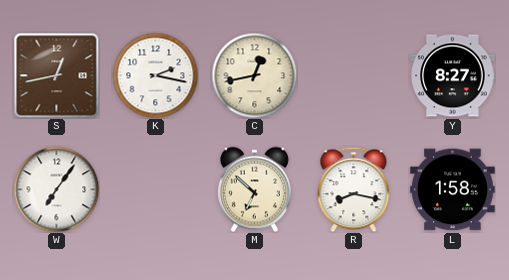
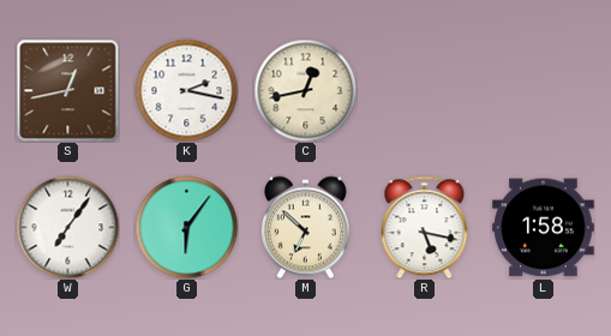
Y: 8:27 -> none (453, 76)
G: none -> 6:06 (186, 227)
R: 8:17 -> 5:17 (425, 227)
